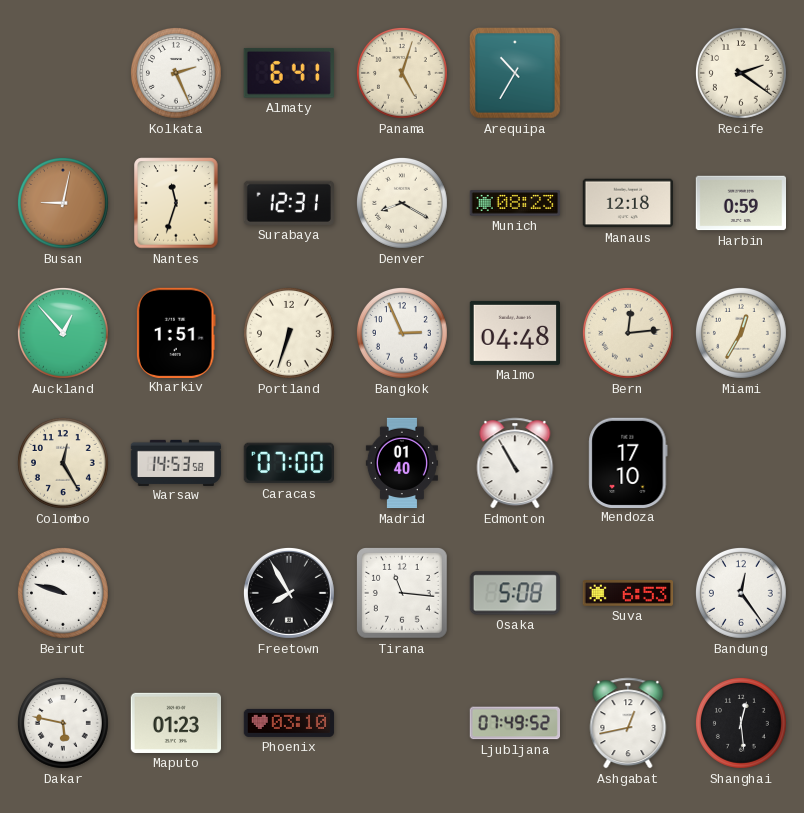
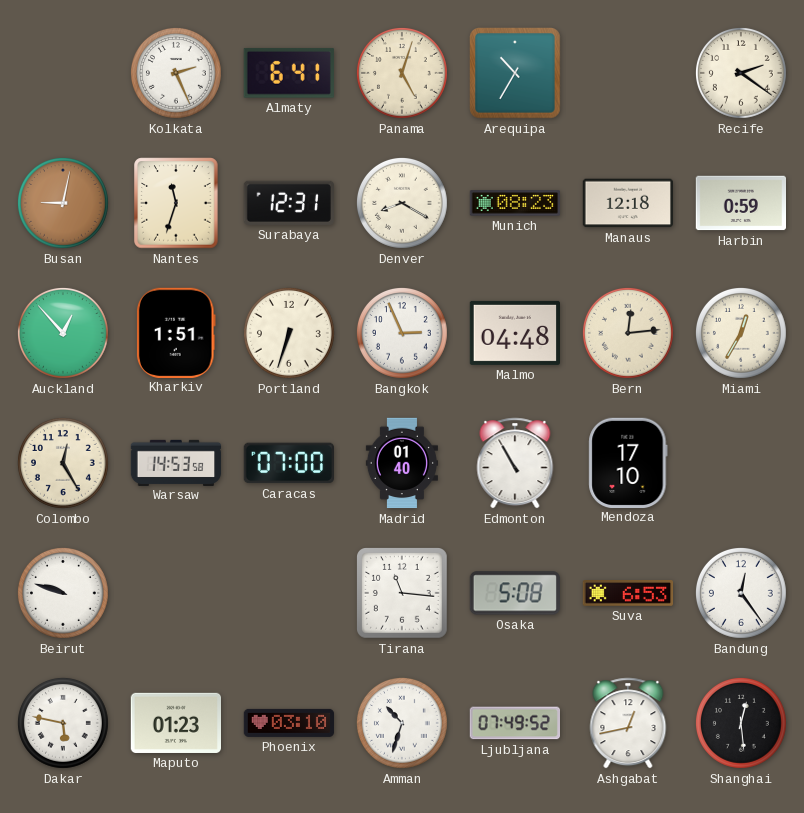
Freetown: 7:55 -> none (289, 593)
Amman: none -> 10:33 (402, 723)
